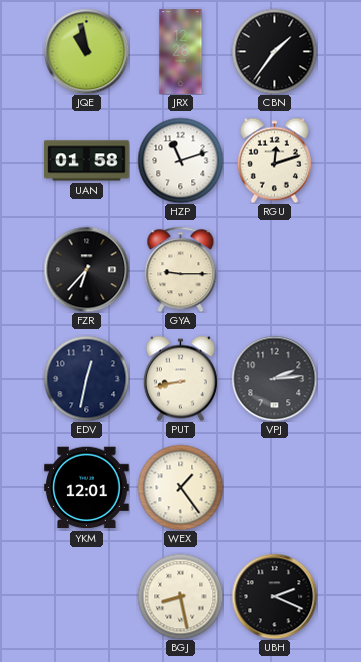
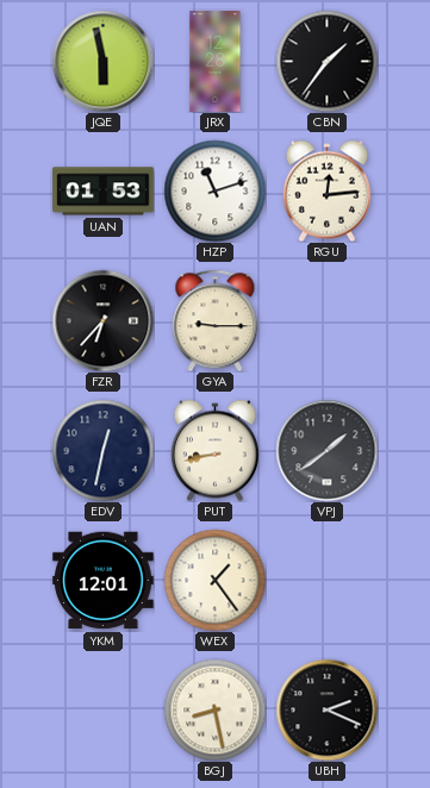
JQE: 10:58 -> 5:58 (102, 61)
UAN: 01:58 -> 01:53 (104, 192)
RGU: 12:12 -> 12:14 (326, 190)
VPJ: 2:14 -> 1:39 (326, 450)
